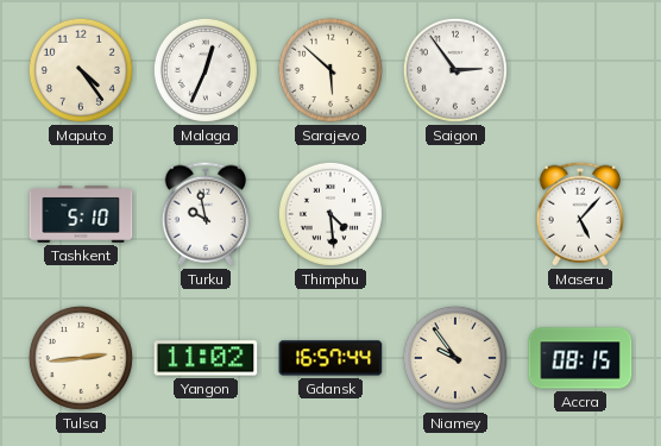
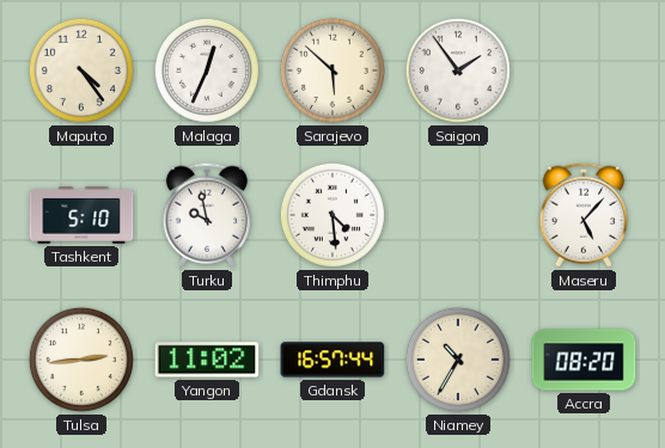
Saigon: 2:54 -> 1:54 (458, 70)
Niamey: 9:54 -> 10:35 (458, 360)
Accra: 08:15 -> 08:20 (584, 360)
